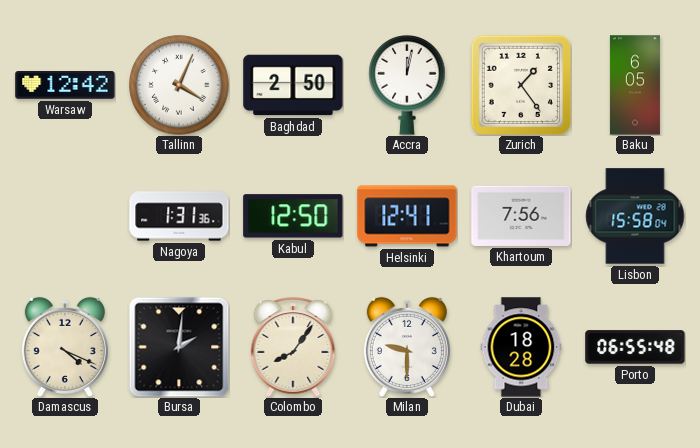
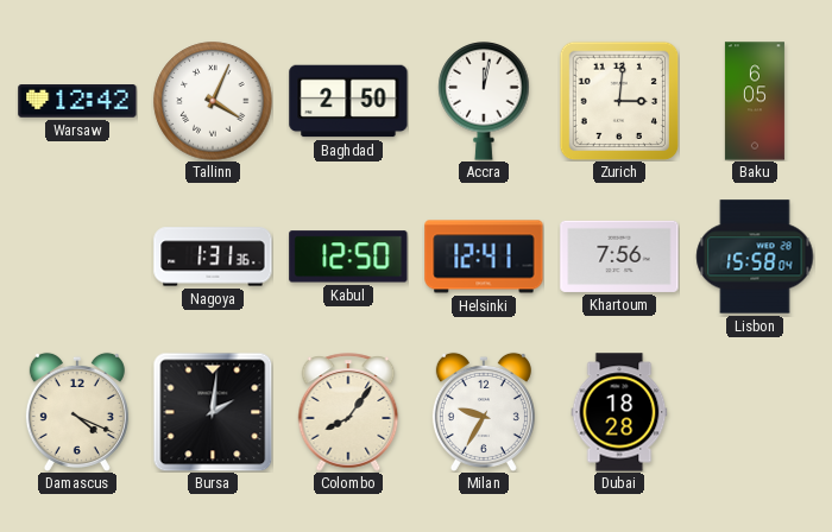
Zurich: 1:24 -> 3:01 (619, 101)
Milan: 9:30 -> 9:35 (484, 412)
Porto: 06:55 -> none (635, 347)
